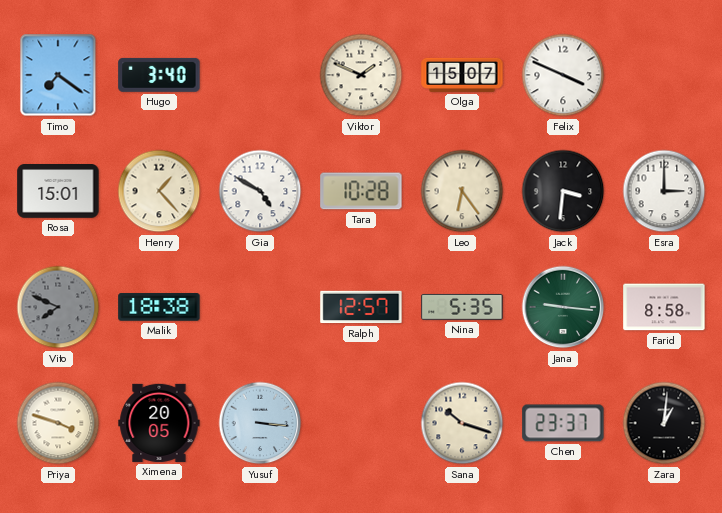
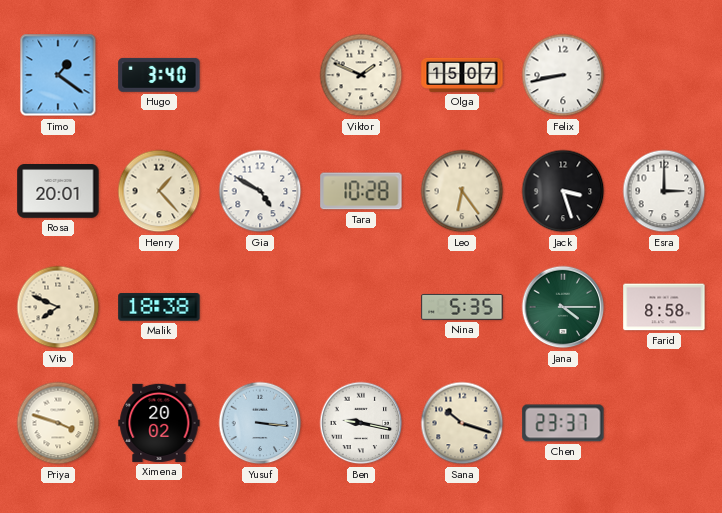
Timo: 7:21 -> 1:21 (58, 75)
Felix: 3:49 -> 8:43 (563, 75)
Rosa: 15:01 -> 20:01 (58, 192)
Jack: 3:31 -> 3:27 (563, 191)
Vito dial: grey -> cream (58, 307)
Ralph: 12:57 -> none (361, 307)
Jana: 9:16 -> 4:15 (563, 307)
Ximena: 20:05 -> 20:02 (159, 423)
Ben: none -> 9:17 (361, 423)
Zara: 1:01 -> none (664, 423)
